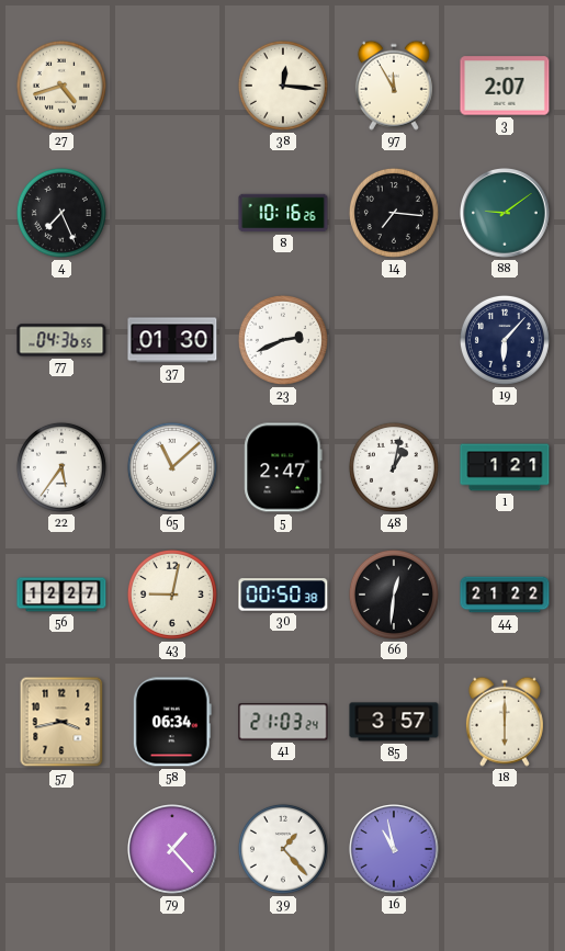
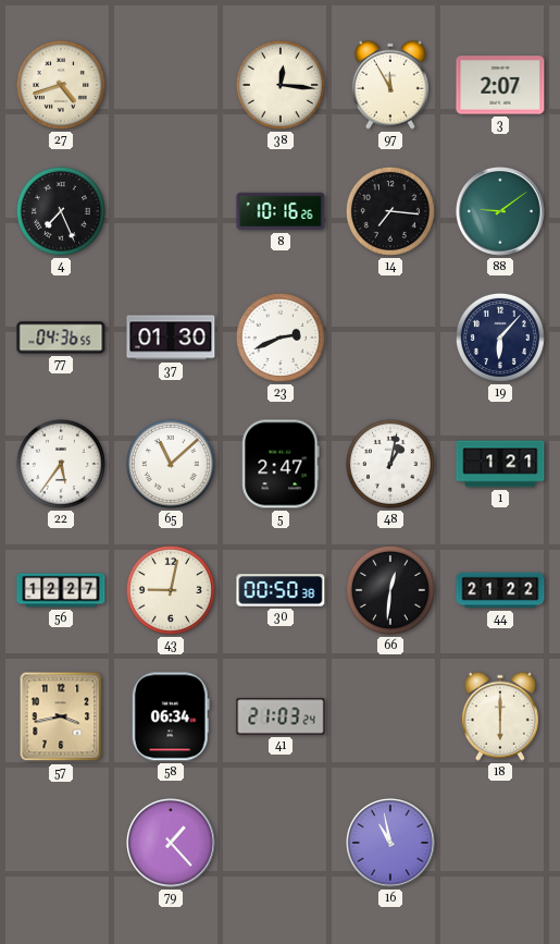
85: 3:57 -> none (394, 722)
39: 1:23 -> none (283, 849)
